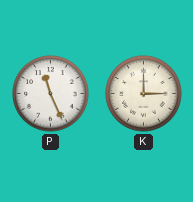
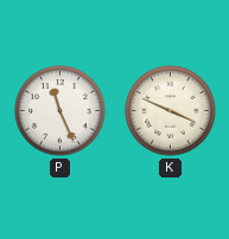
K: 3:00 -> 3:49 (171, 111)
